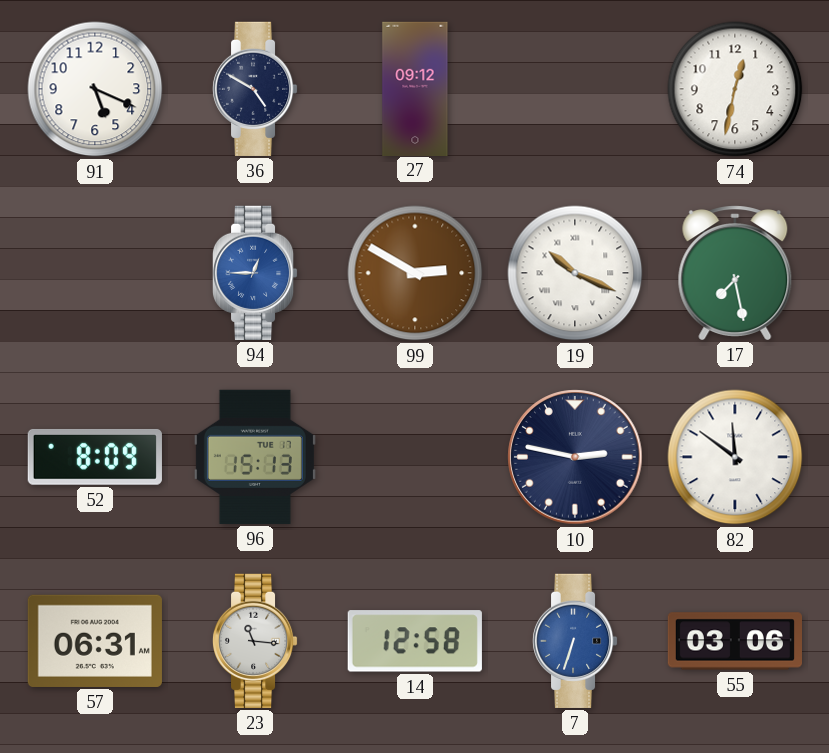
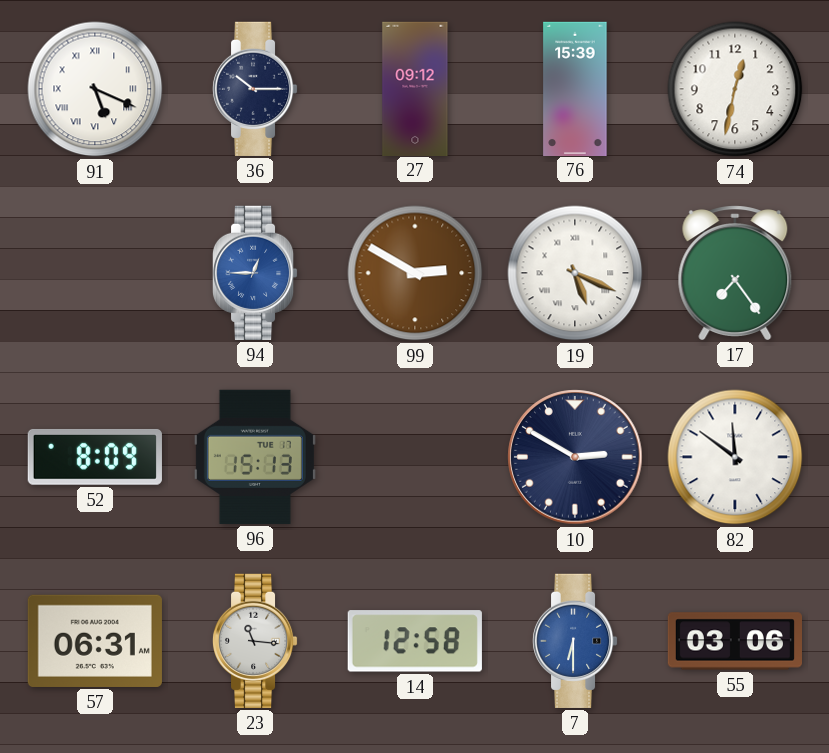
91 numerals: Arabic -> Roman (95, 89)
36: 4:50 -> 10:15 (255, 89)
76: none -> 15:39 (575, 88)
19: 10:19 -> 5:19 (575, 273)
17: 7:28 -> 7:24 (735, 273)
10: 2:47 -> 2:50 (575, 457)
7: 6:33 -> 6:30 (575, 641)
